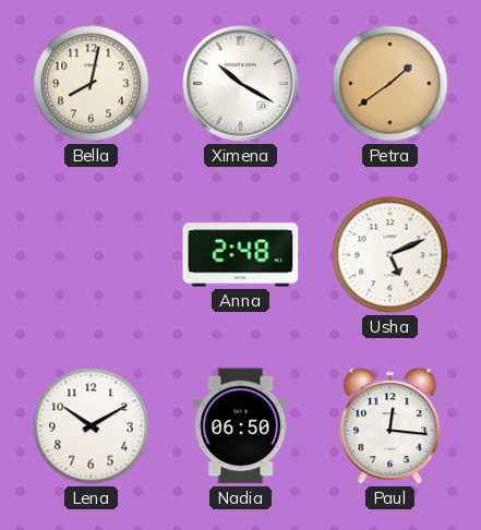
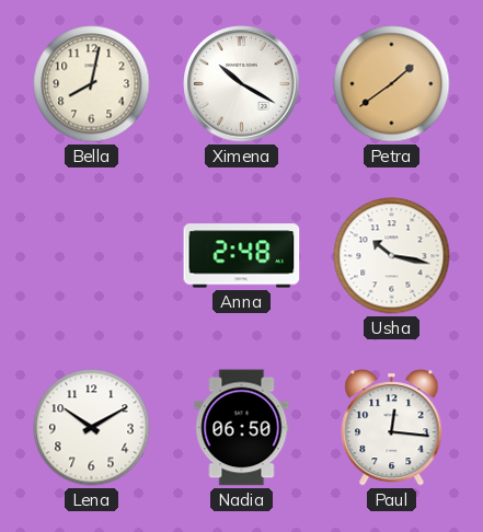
Usha: 5:11 -> 10:17 (392, 256)
